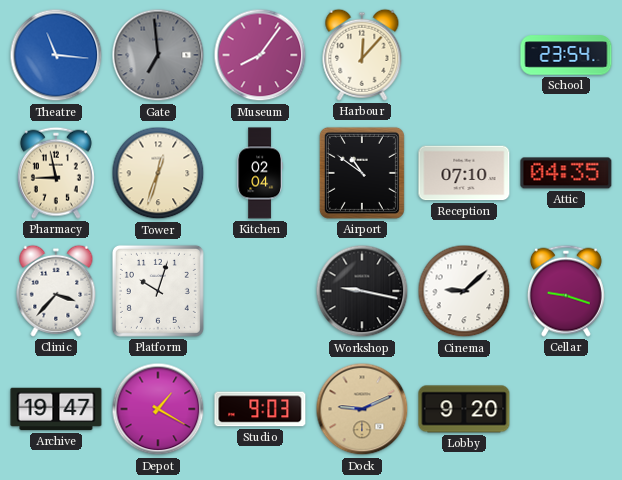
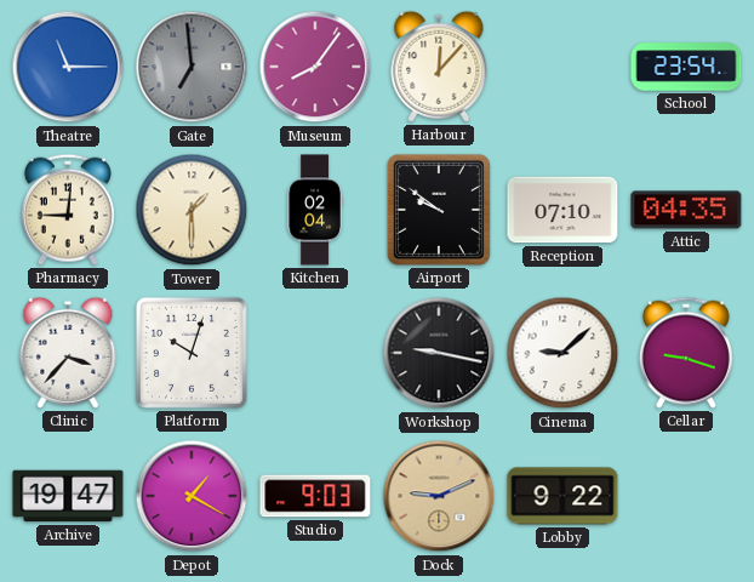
Theatre: 11:16 -> 11:15 (68, 67)
Pharmacy: 8:58 -> 9:01 (68, 210)
Tower: 12:33 -> 1:30 (192, 210)
Airport: 10:51 -> 9:51 (439, 210)
Lobby: 9:20 -> 9:22 (562, 496)
